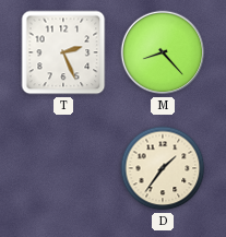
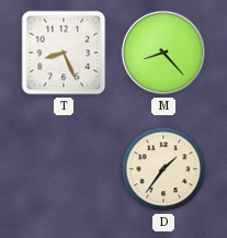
T: 2:26 -> 8:26 (64, 53)
